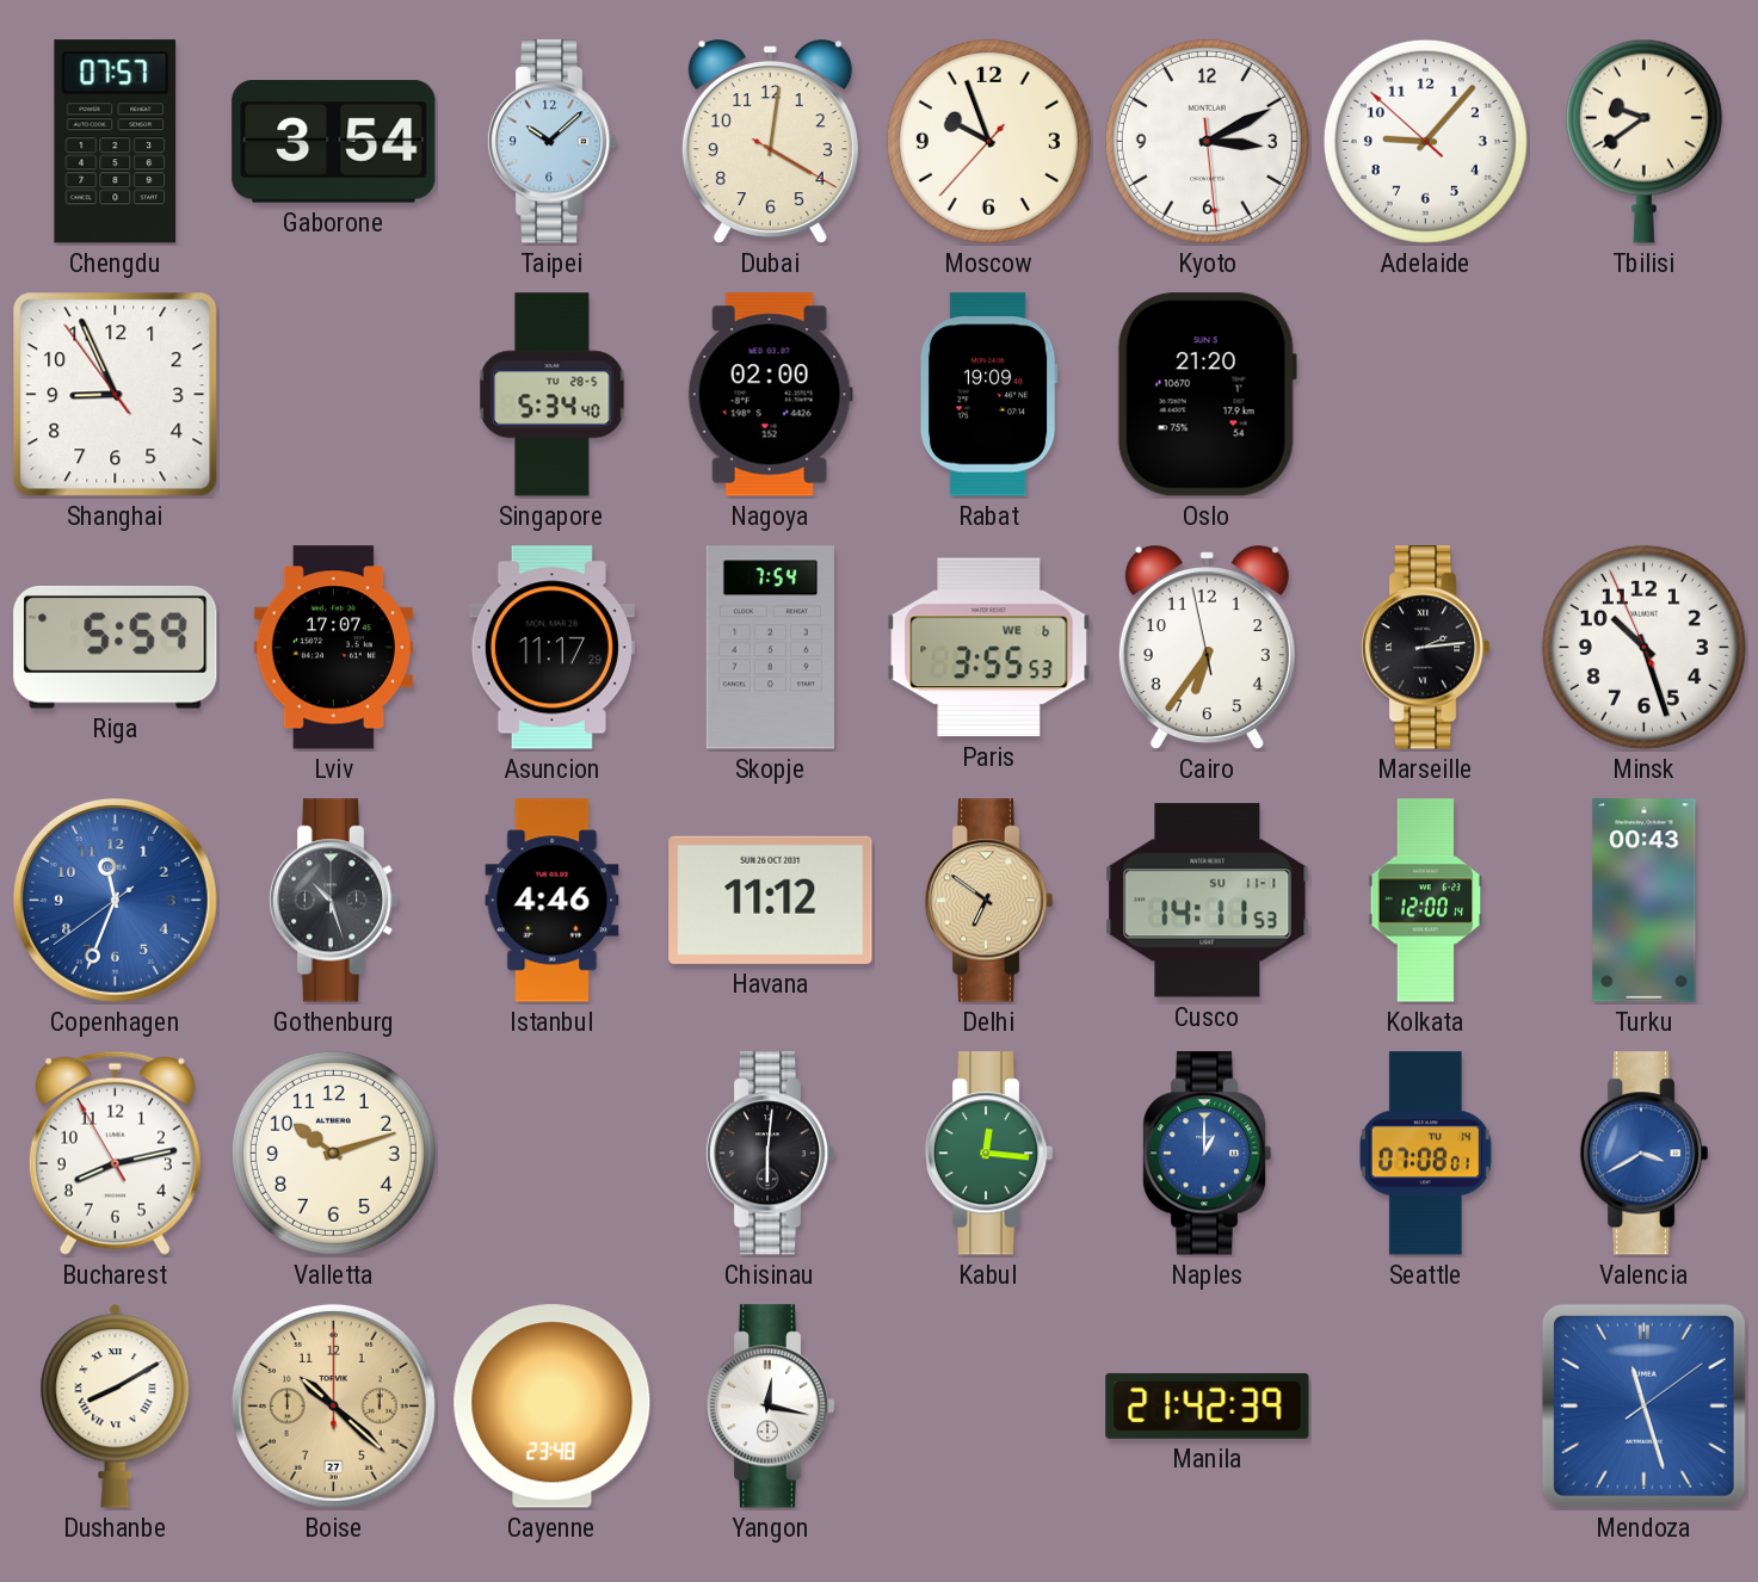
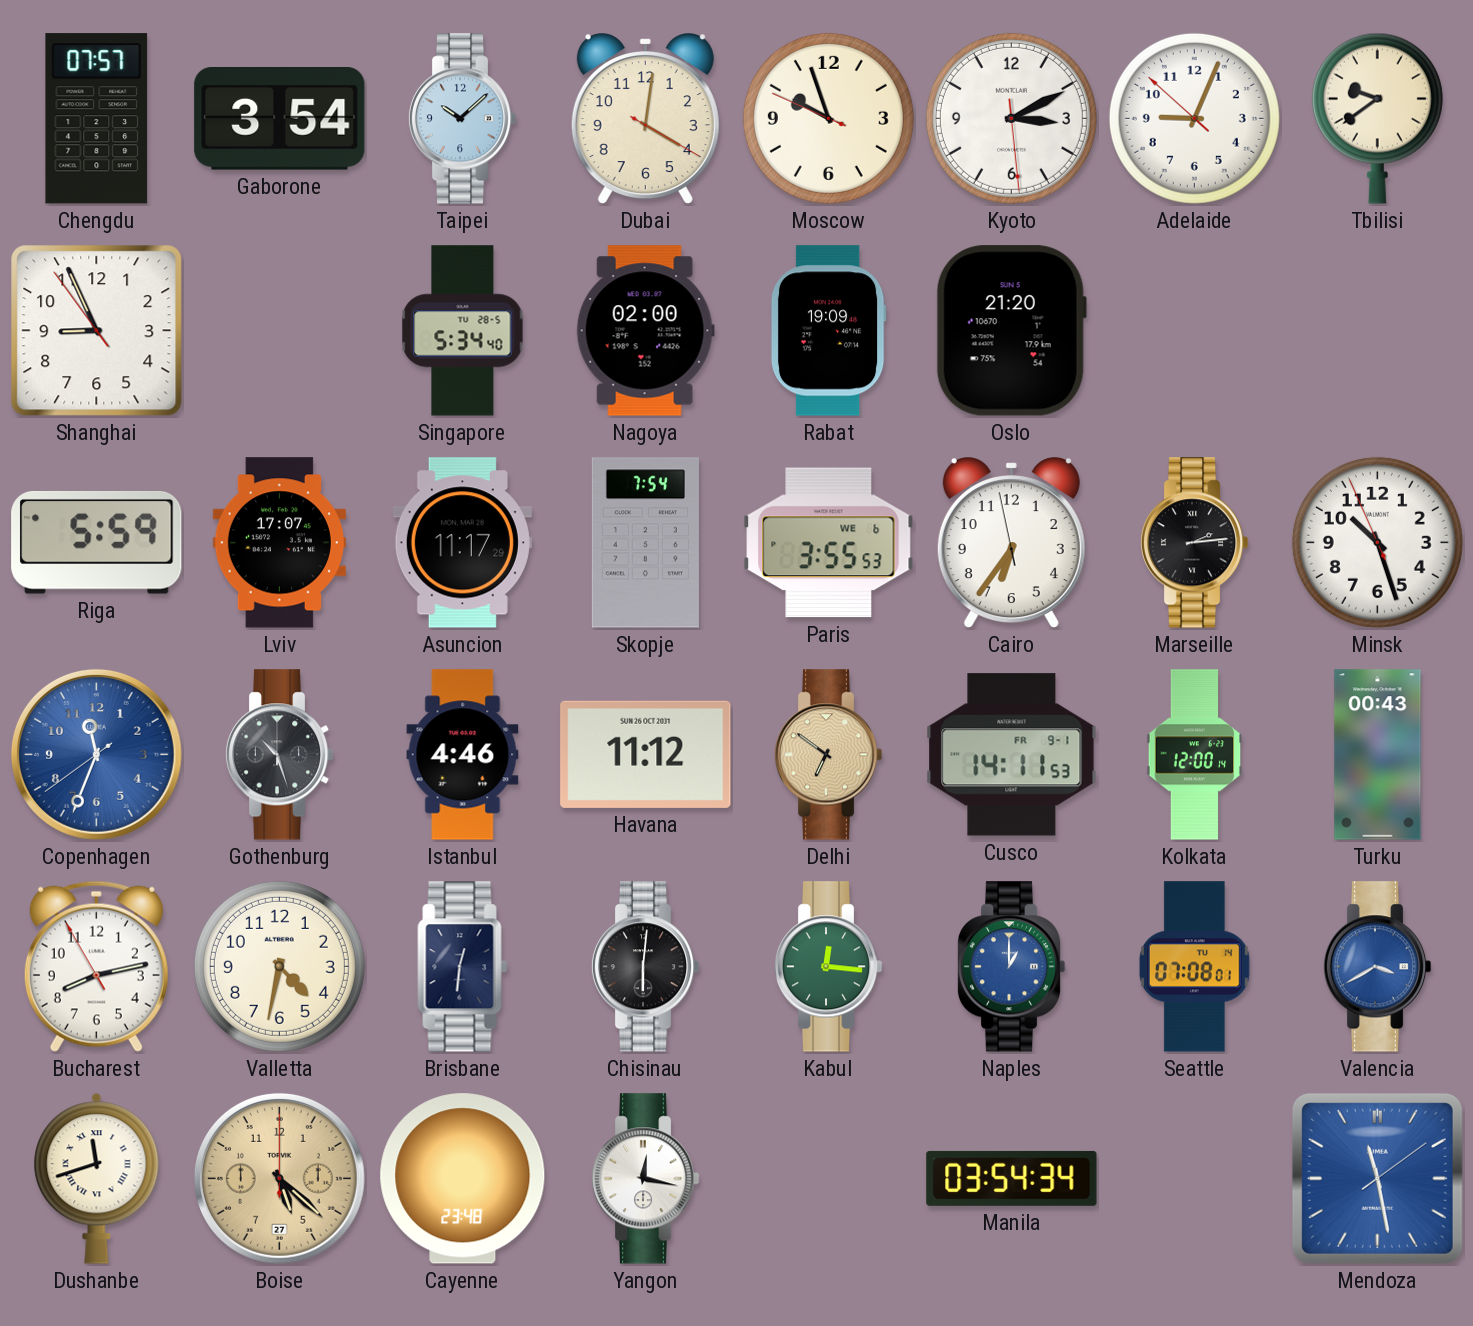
Moscow: 9:56:37 -> 9:56:49 (828, 118)
Adelaide: 9:06 -> 9:03 (1194, 118)
Cusco date: SU 11-1 -> FR 9-1 (1012, 755)
Valletta: 10:12 -> 4:32 (279, 966)
Brisbane: none -> 12:31 (463, 967)
Dushanbe: 8:10 -> 11:42 (97, 1179)
Boise: 10:22 -> 5:22 (279, 1178)
Manila: 21:42 -> 03:54 (1012, 1178)
Mendoza: 11:27 -> 11:28 (1377, 1178)
